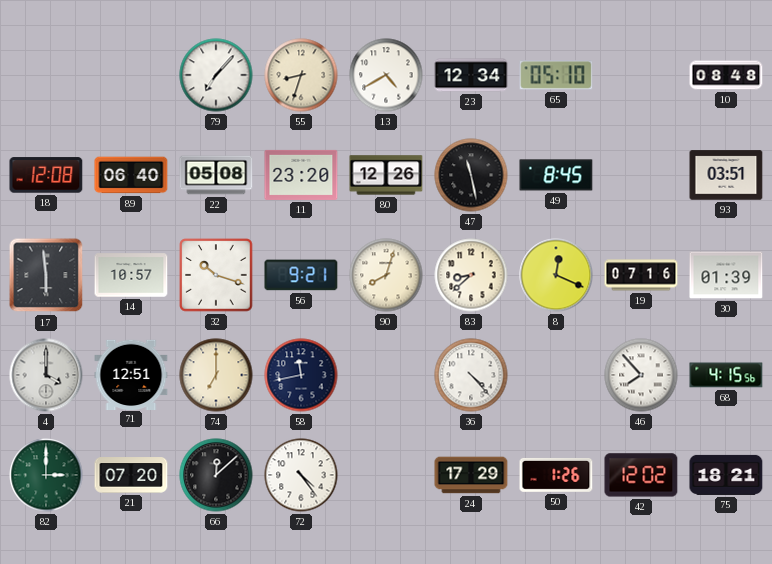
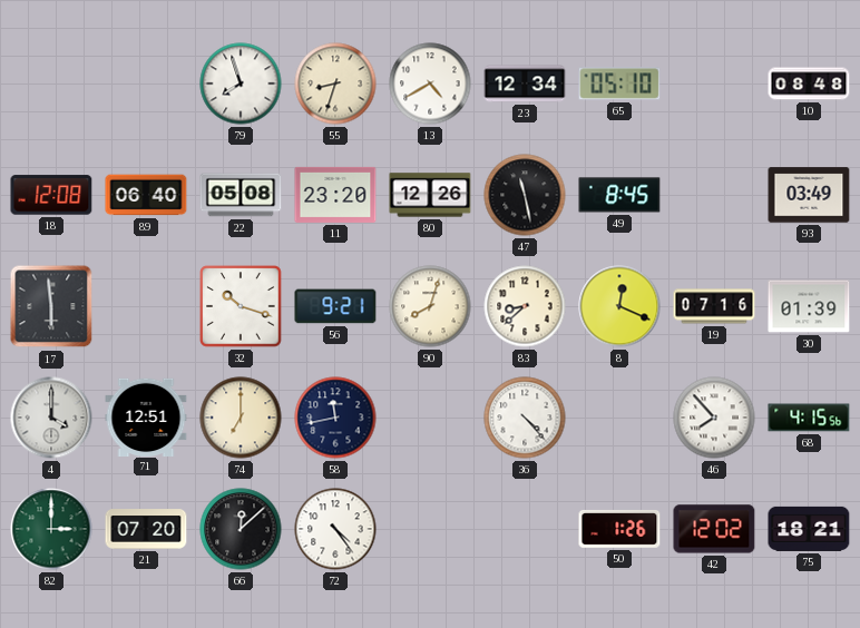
79: 7:07 -> 7:57 (241, 84)
93: 03:51 -> 03:49 (809, 195)
14: 10:57 -> none (131, 275)
24: 17:29 -> none (471, 475)
